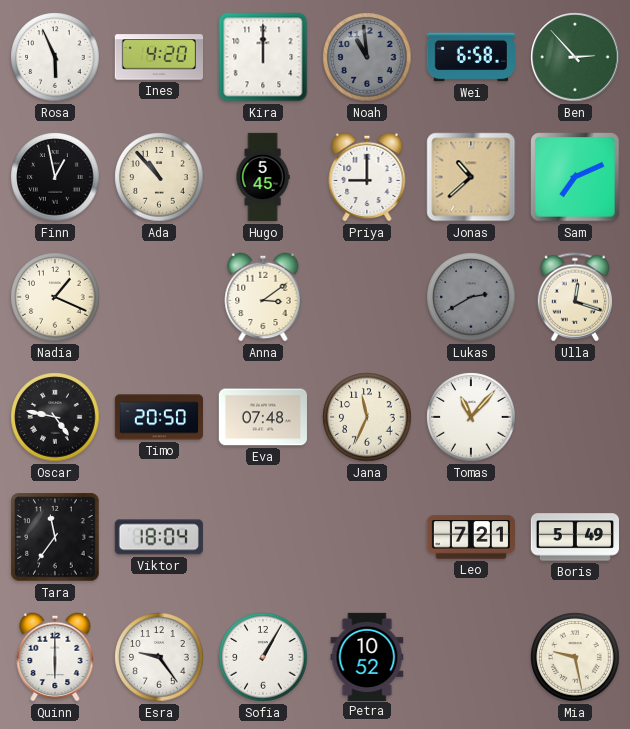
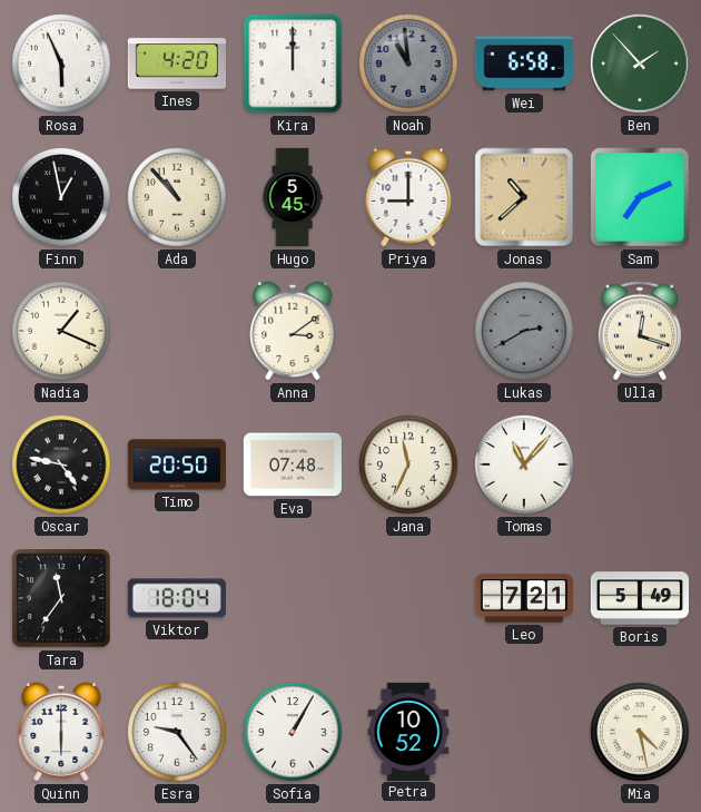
Ben: 2:53 -> 1:53 (640, 63)
Mia: 9:28 -> 4:28 (640, 732)
